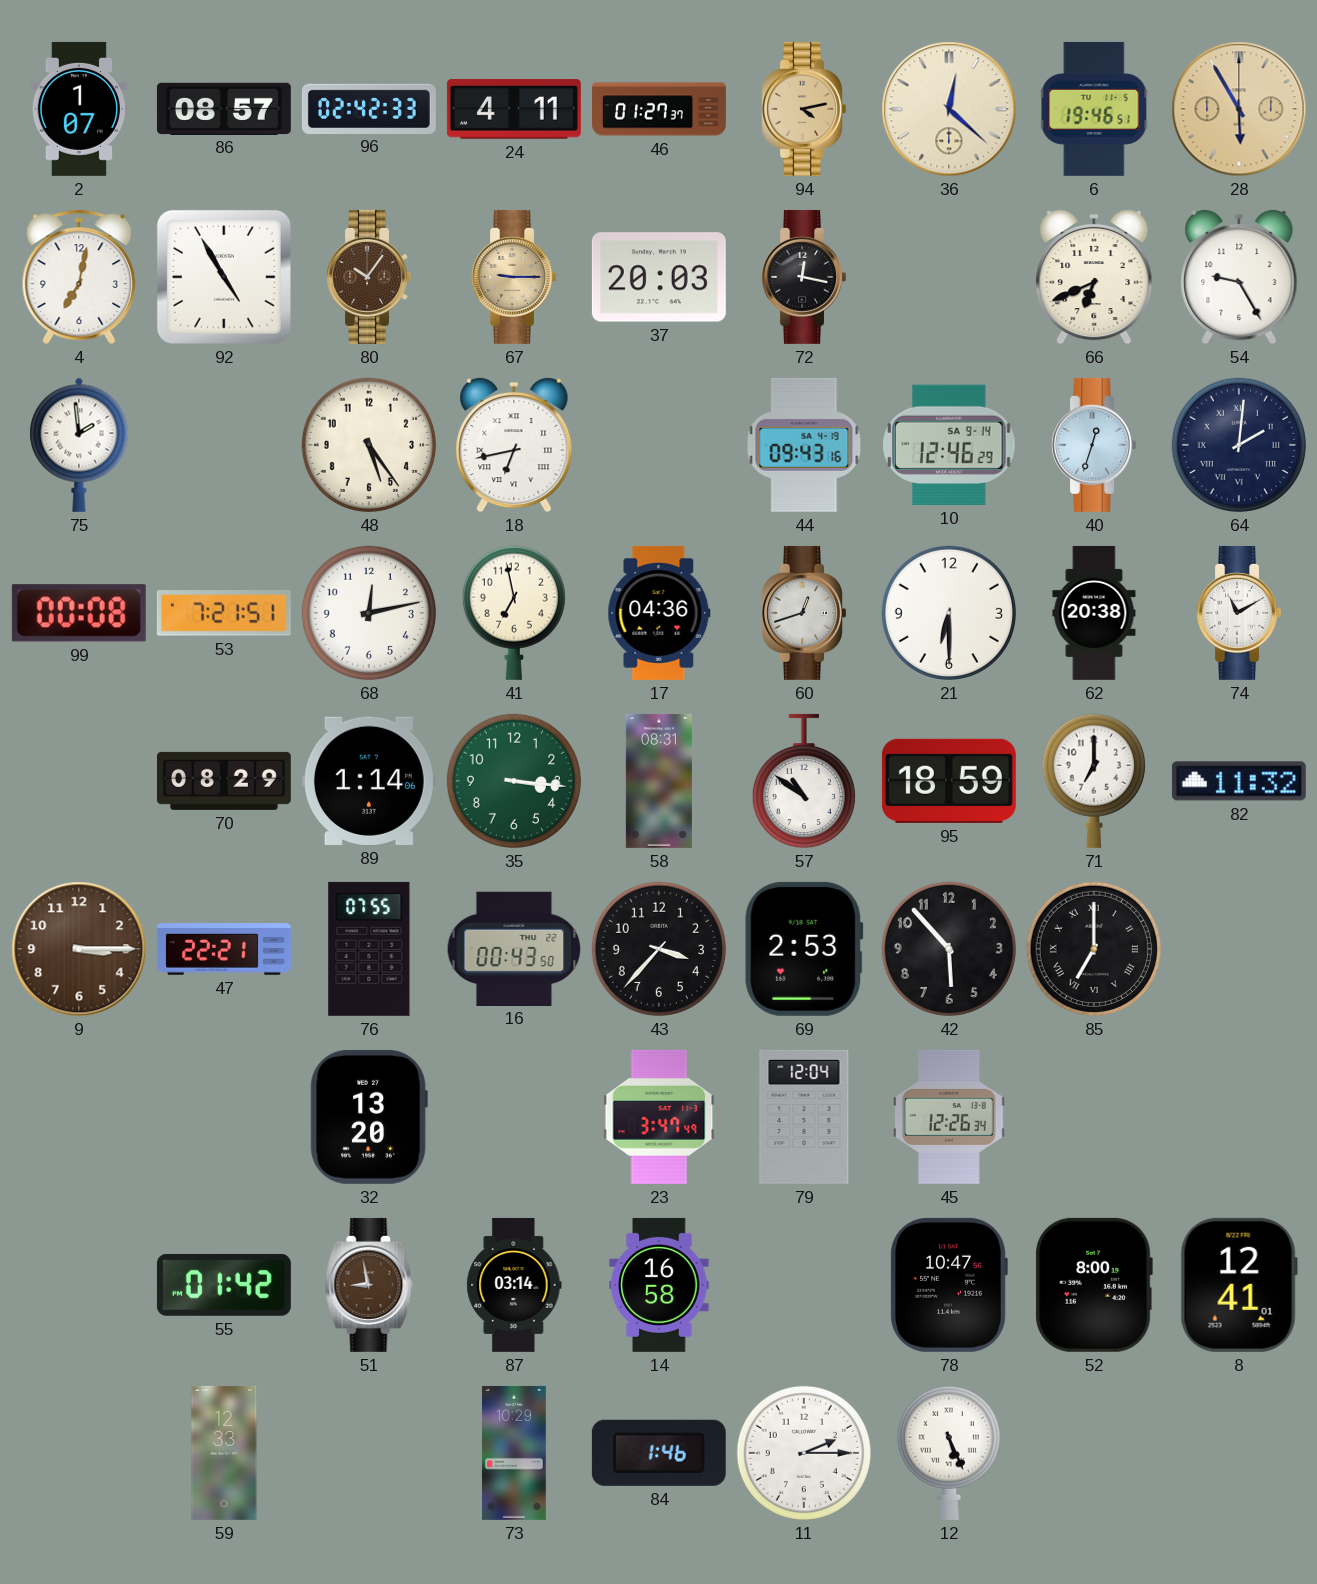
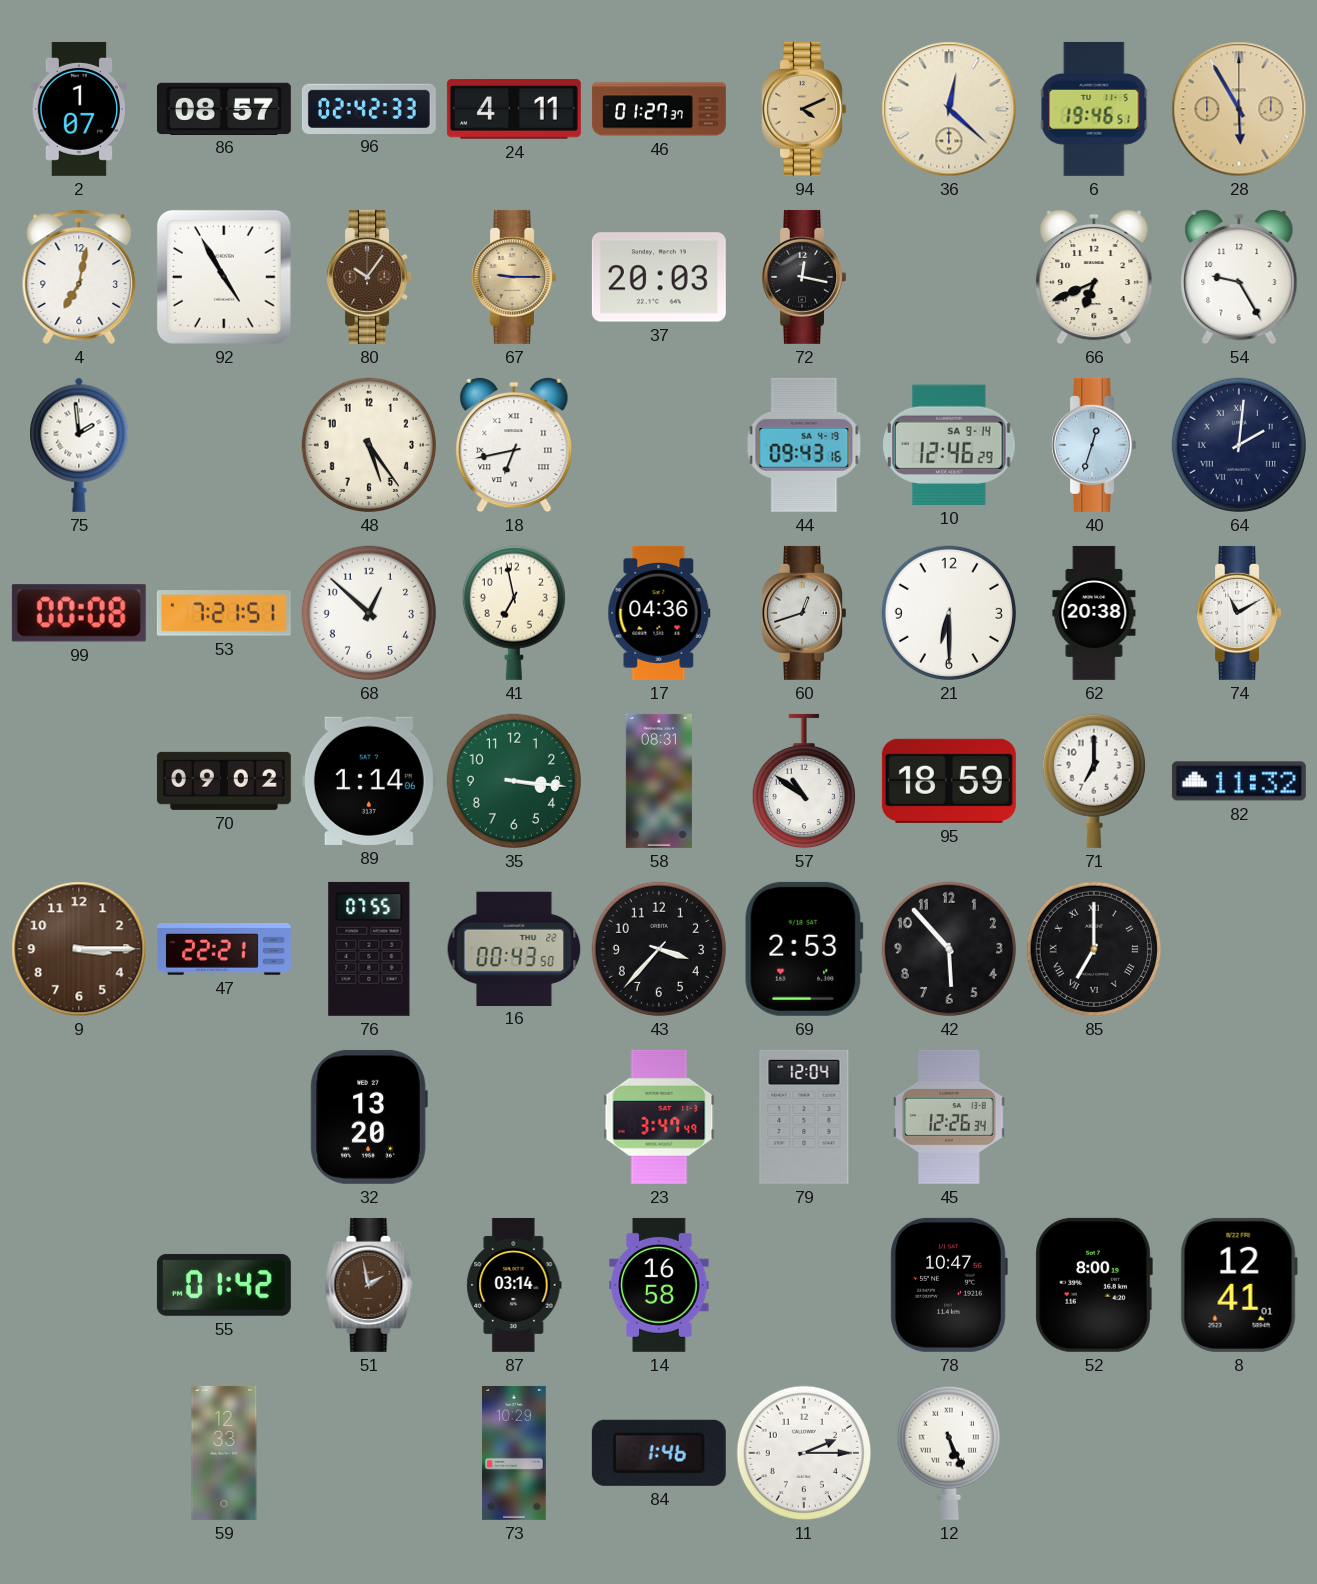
94: 4:13 -> 4:11 (803, 109)
68: 12:13 -> 12:52 (369, 613)
70: 08:29 -> 09:02 (224, 781)
51: 8:58 -> 1:58 (369, 1285)
